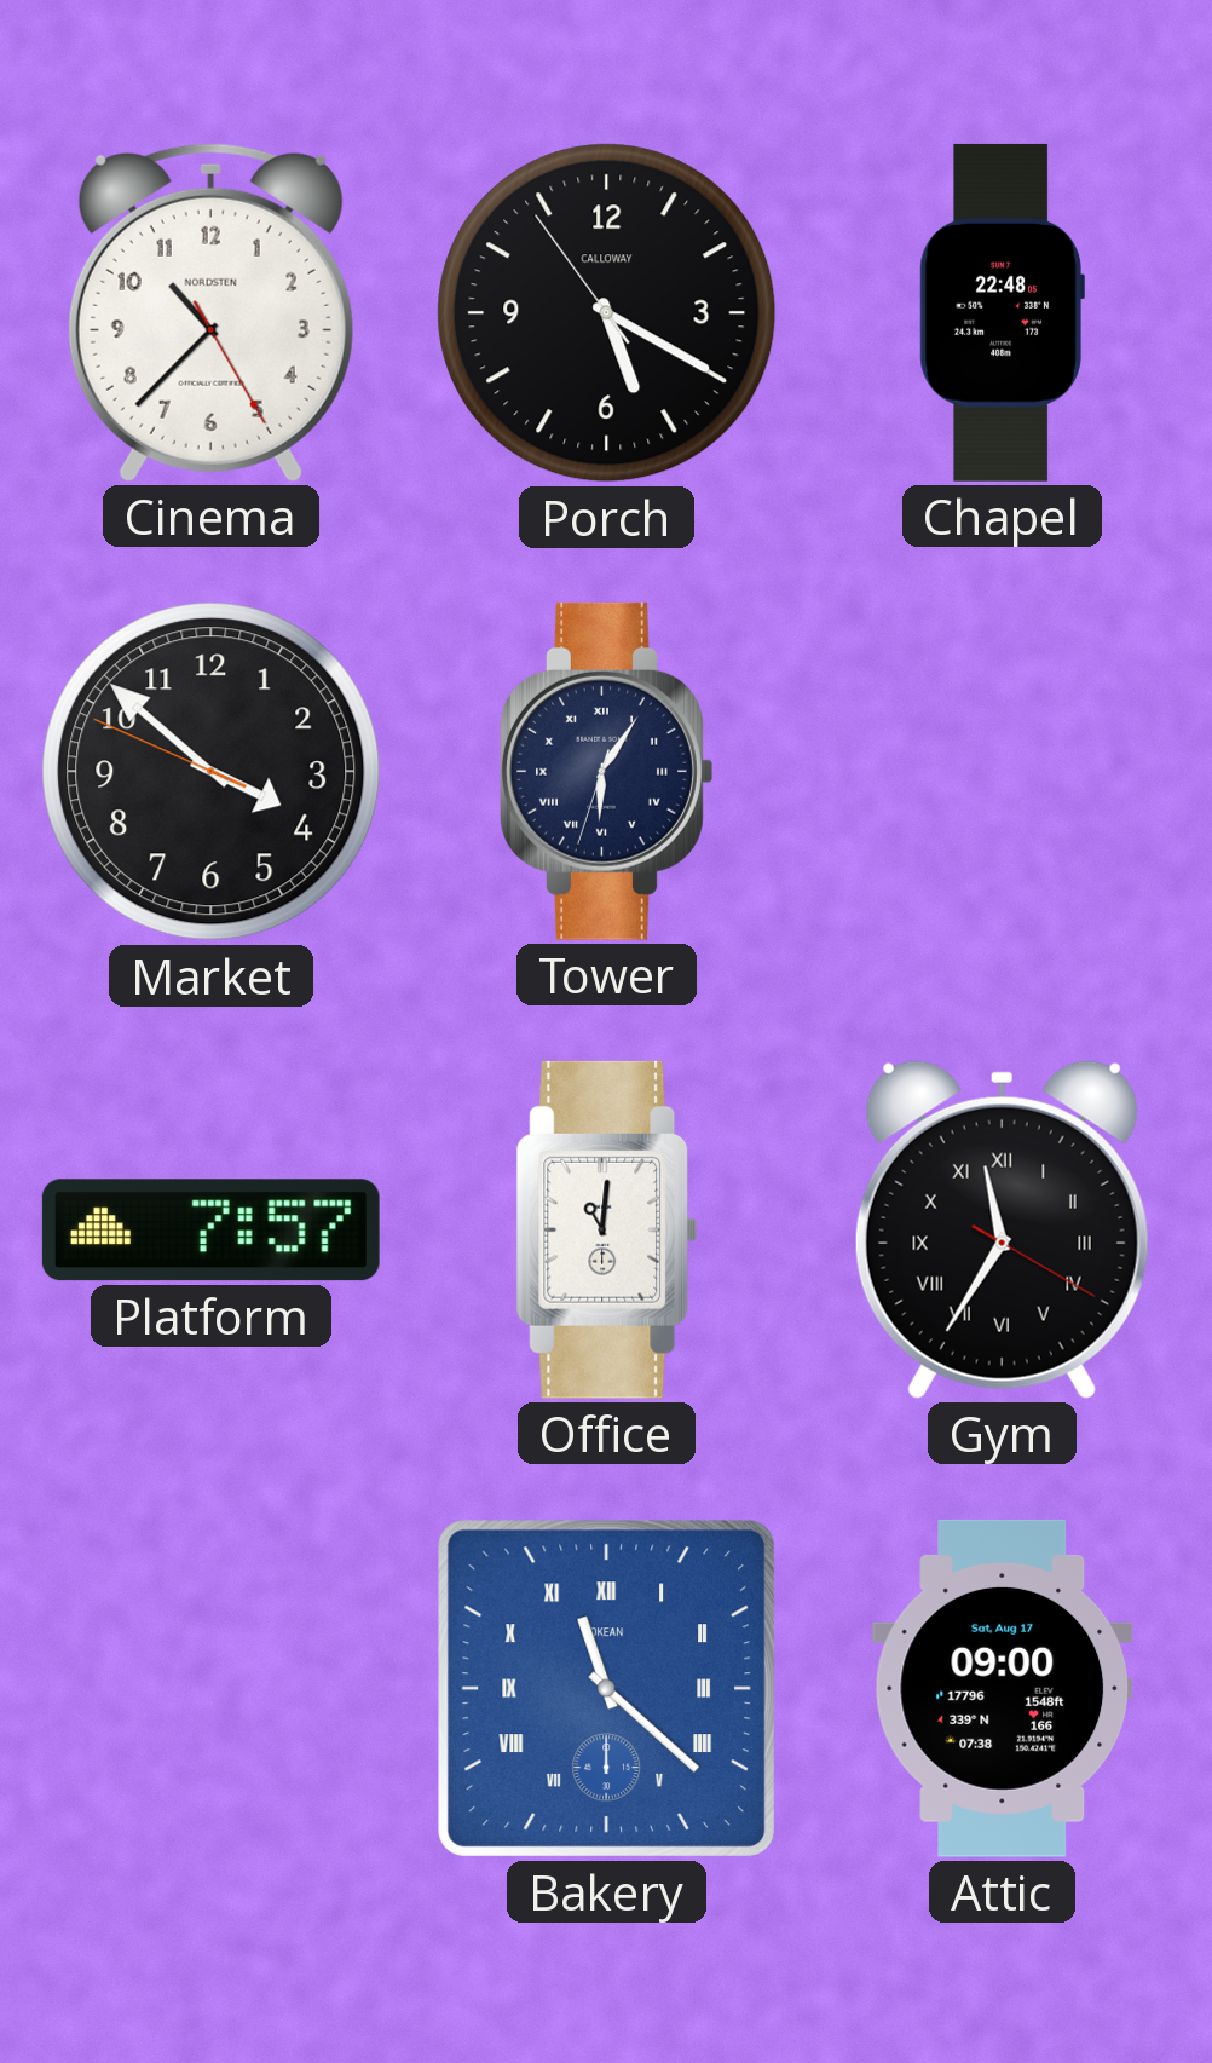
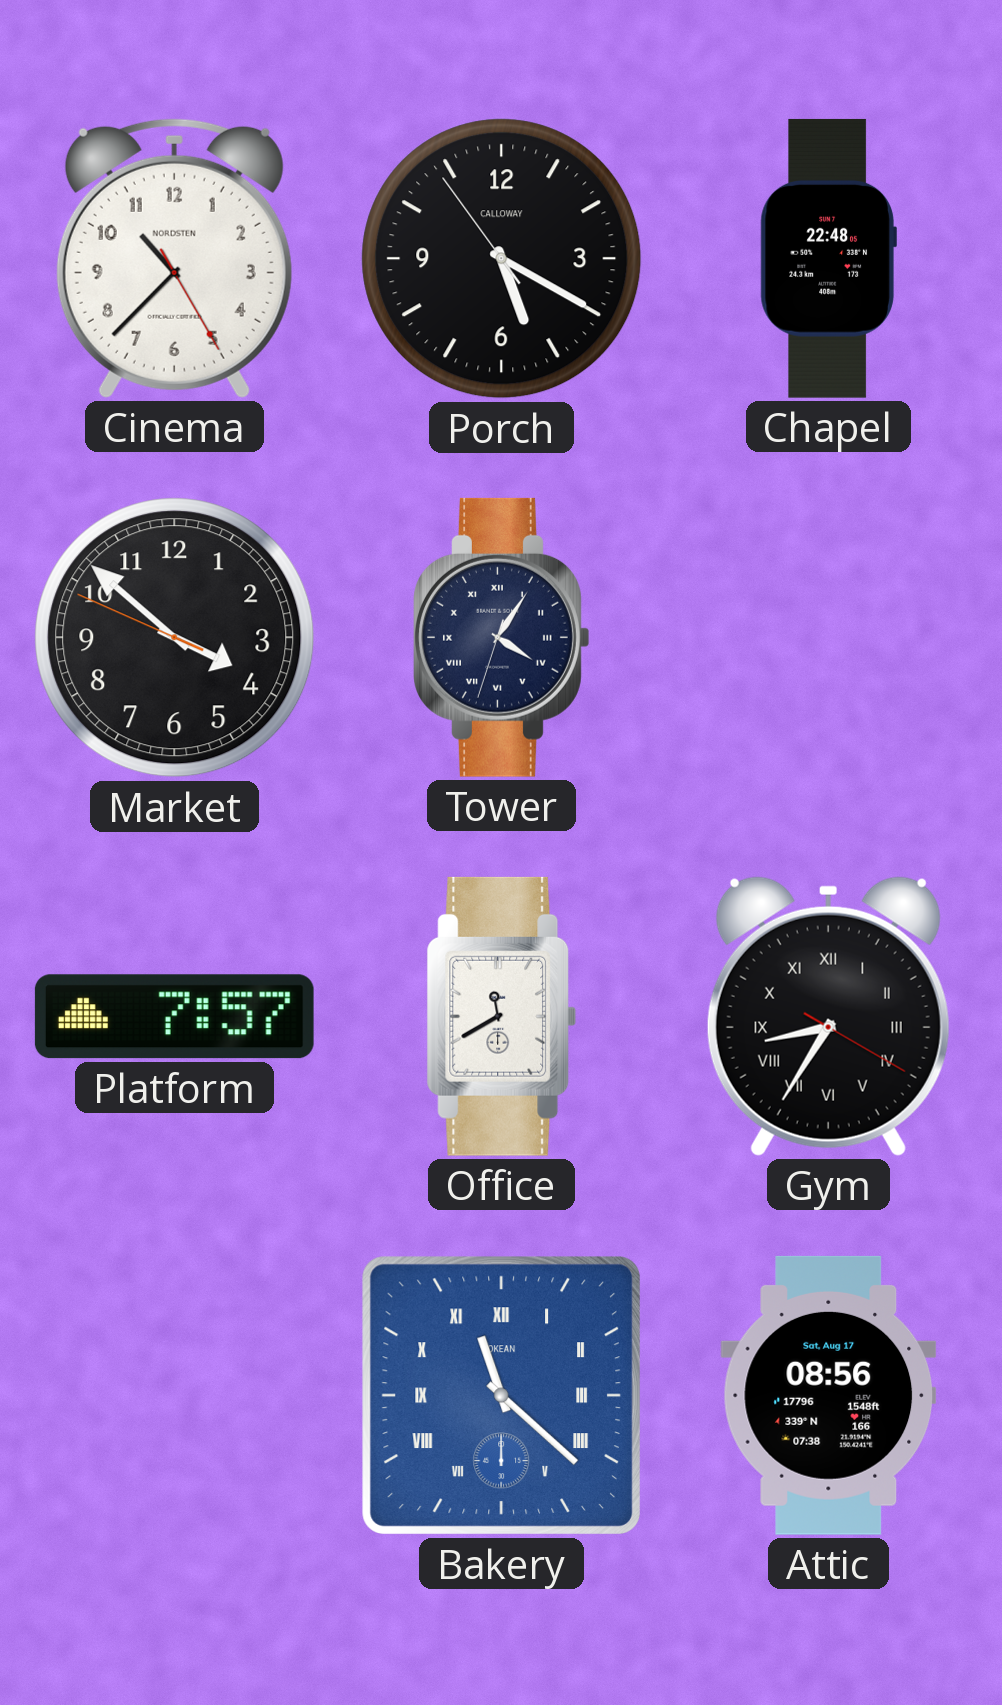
Tower: 6:05 -> 4:05 (502, 637)
Office: 11:01 -> 11:40 (502, 1016)
Gym: 11:35 -> 8:35 (828, 1016)
Attic: 09:00 -> 08:56 (829, 1395)
